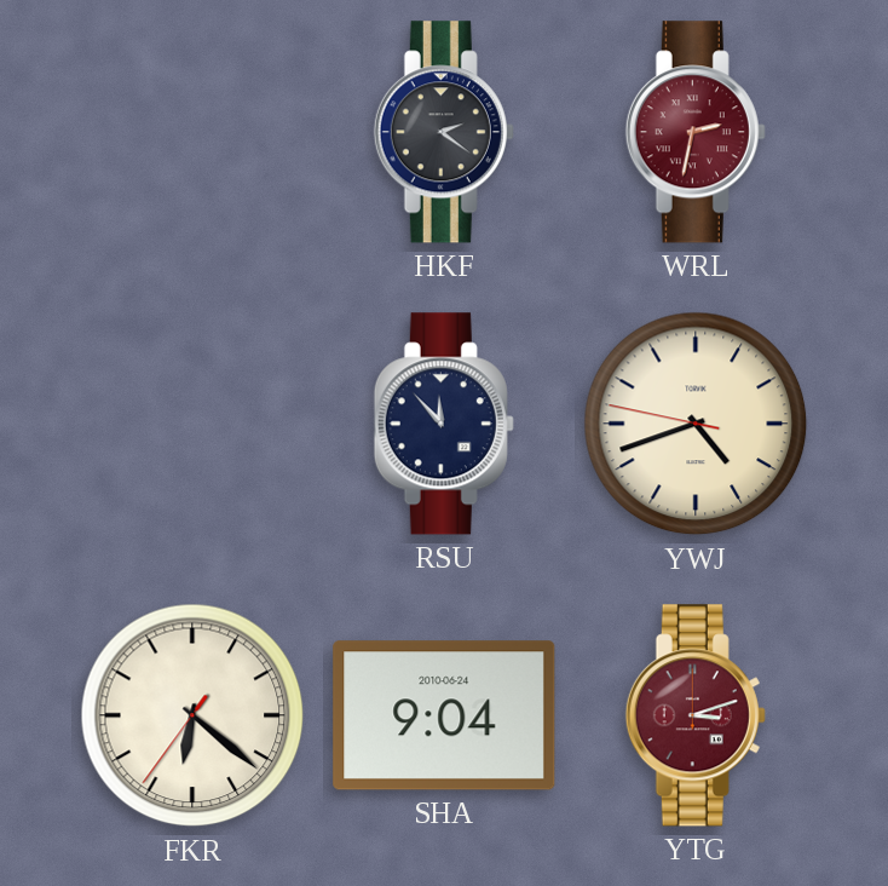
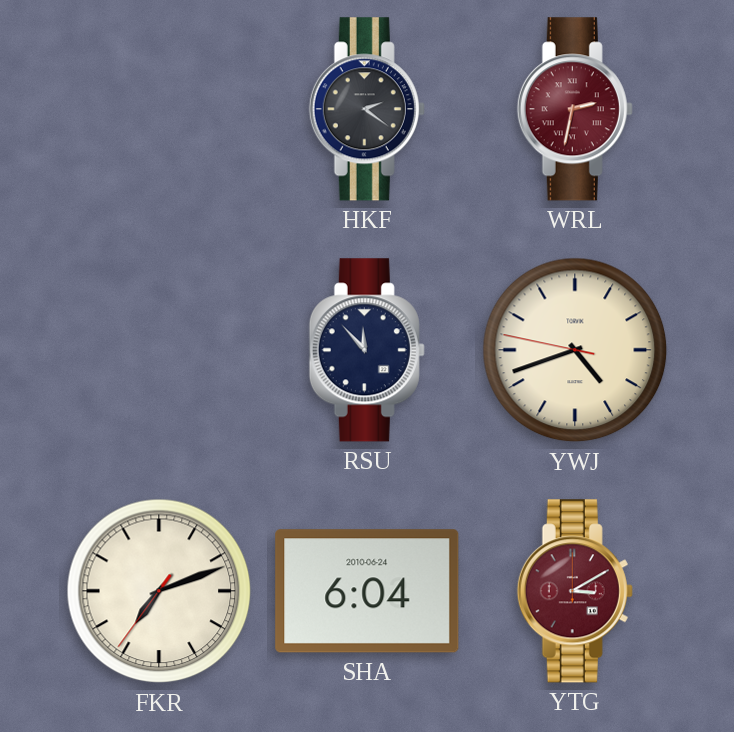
FKR: 6:21 -> 7:11 (159, 591)
SHA: 9:04 -> 6:04 (367, 591)
YTG: 3:12 -> 3:10 (575, 591)
